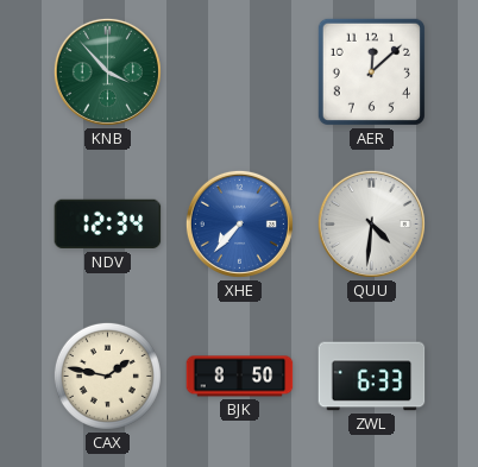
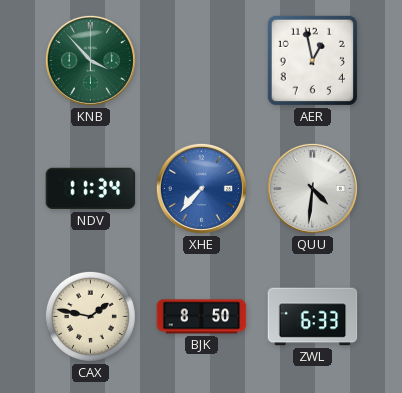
AER: 12:08 -> 12:58 (312, 60)
NDV: 12:34 -> 11:34 (91, 189)
